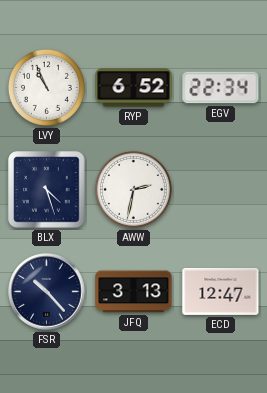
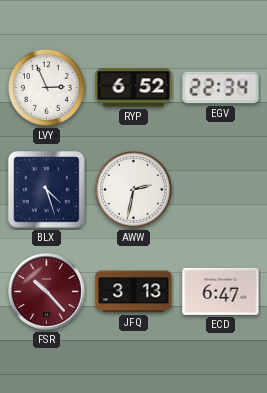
LVY: 10:56 -> 2:56 (46, 87)
FSR dial: navy -> burgundy (47, 292)
ECD: 12:47 -> 6:47 (221, 291)
